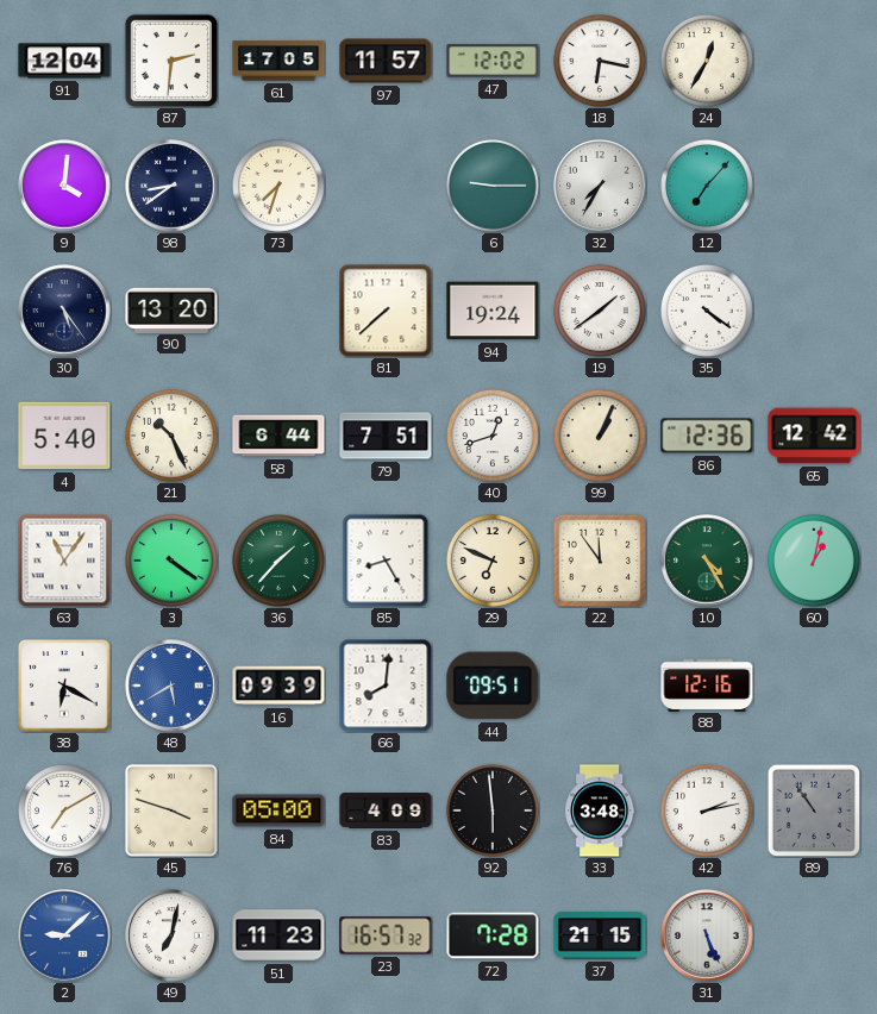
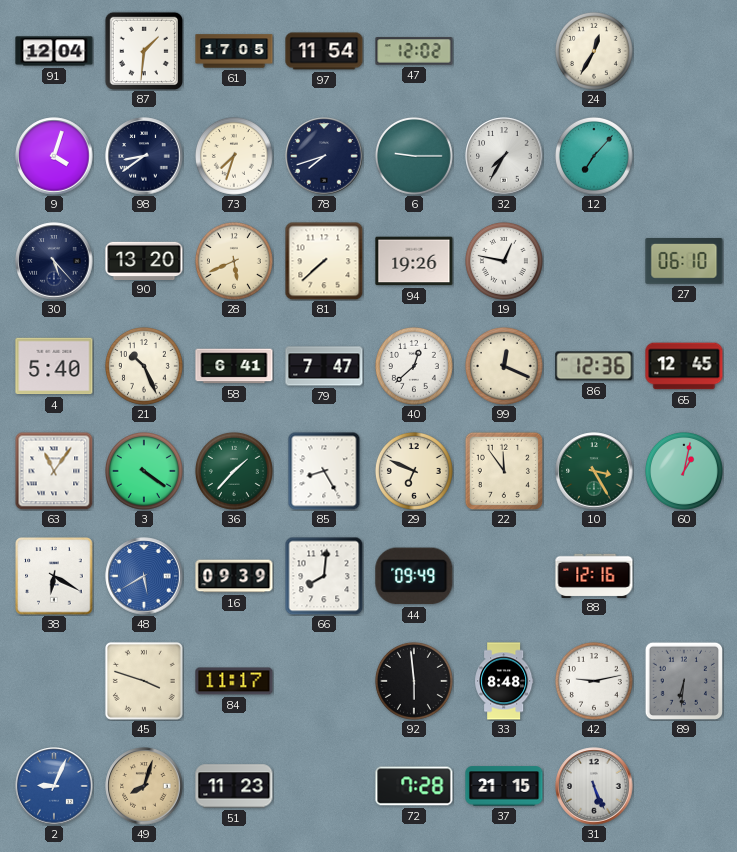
87: 2:31 -> 1:31 (143, 50)
97: 11:57 -> 11:54 (324, 51)
18: 6:17 -> none (600, 61)
9: 4:01 -> 4:03 (54, 156)
78: none -> 7:42 (324, 156)
30: 5:24 -> 5:23 (54, 261)
28: none -> 5:41 (234, 261)
94: 19:24 -> 19:26 (414, 261)
19: 1:39 -> 12:47 (504, 261)
35: 4:21 -> none (707, 311)
27: none -> 06:10 (684, 262)
58: 6:44 -> 6:41 (234, 366)
79: 7:51 -> 7:47 (324, 366)
40: 12:42 -> 12:38 (414, 366)
99: 1:04 -> 12:19 (504, 366)
65: 12:42 -> 12:45 (684, 366)
10: 4:25 -> 3:25 (594, 471)
44: 09:51 -> 09:49 (414, 576)
76: 7:10 -> none (64, 810)
84: 05:00 -> 11:17 (234, 681)
83: 4:09 -> none (386, 812)
33: 3:48 -> 8:48 (504, 681)
42: 2:13 -> 9:13 (594, 681)
89: 10:54 -> 6:31 (683, 680)
2: 9:08 -> 9:04 (54, 786)
49: 7:02 -> 8:03 (144, 786)
49 dial: white -> champagne (144, 786)
23: 16:57 -> none (386, 935)
